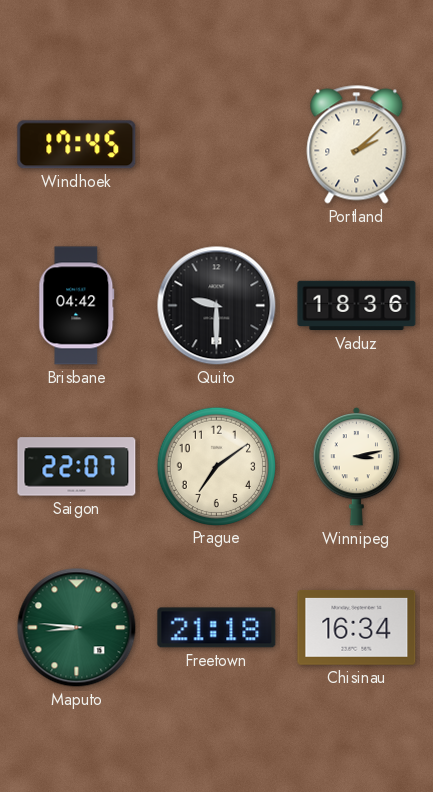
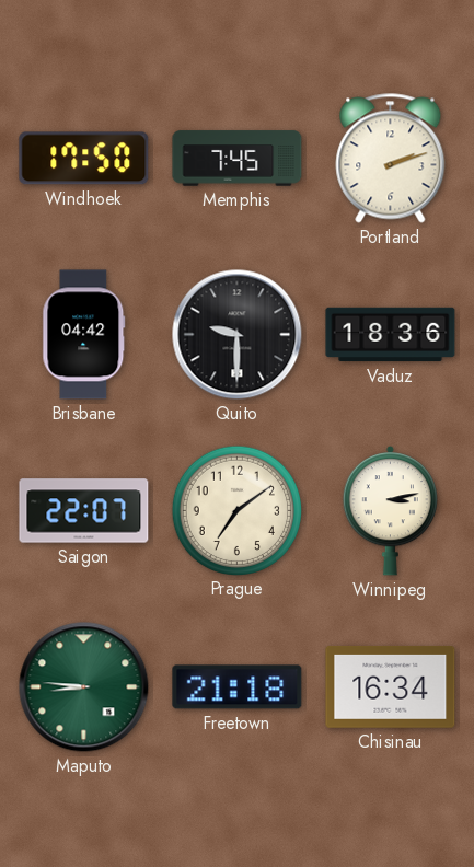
Windhoek: 17:45 -> 17:50 (84, 159)
Memphis: none -> 7:45 (238, 159)
Portland: 2:08 -> 2:12 (391, 159)
